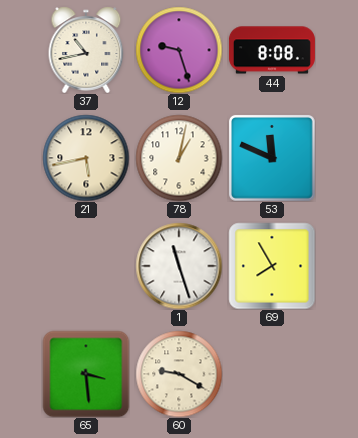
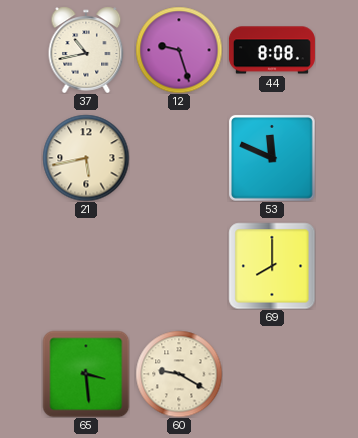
78: 1:02 -> none (179, 158)
1: 11:27 -> none (179, 266)
69: 7:55 -> 8:00 (272, 266)
